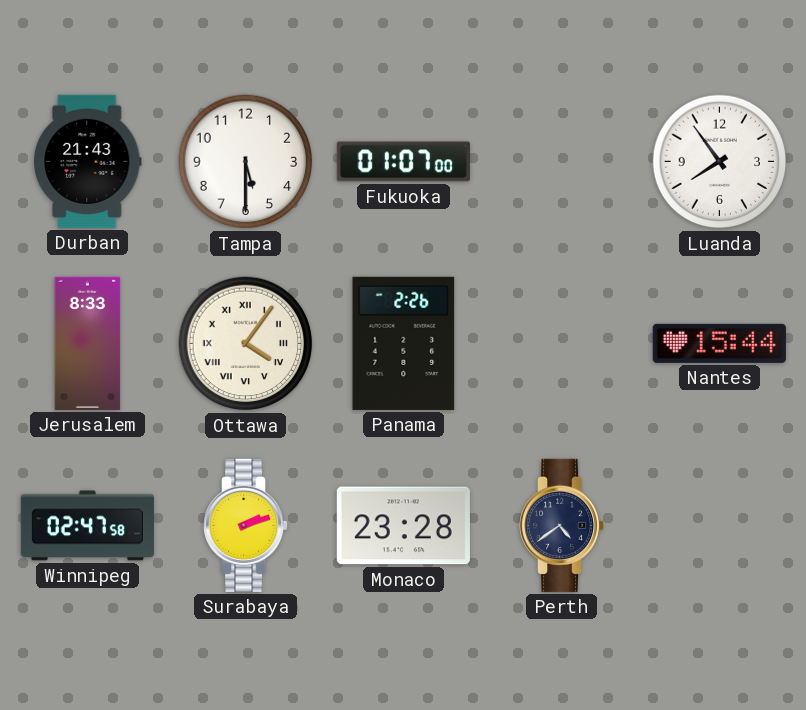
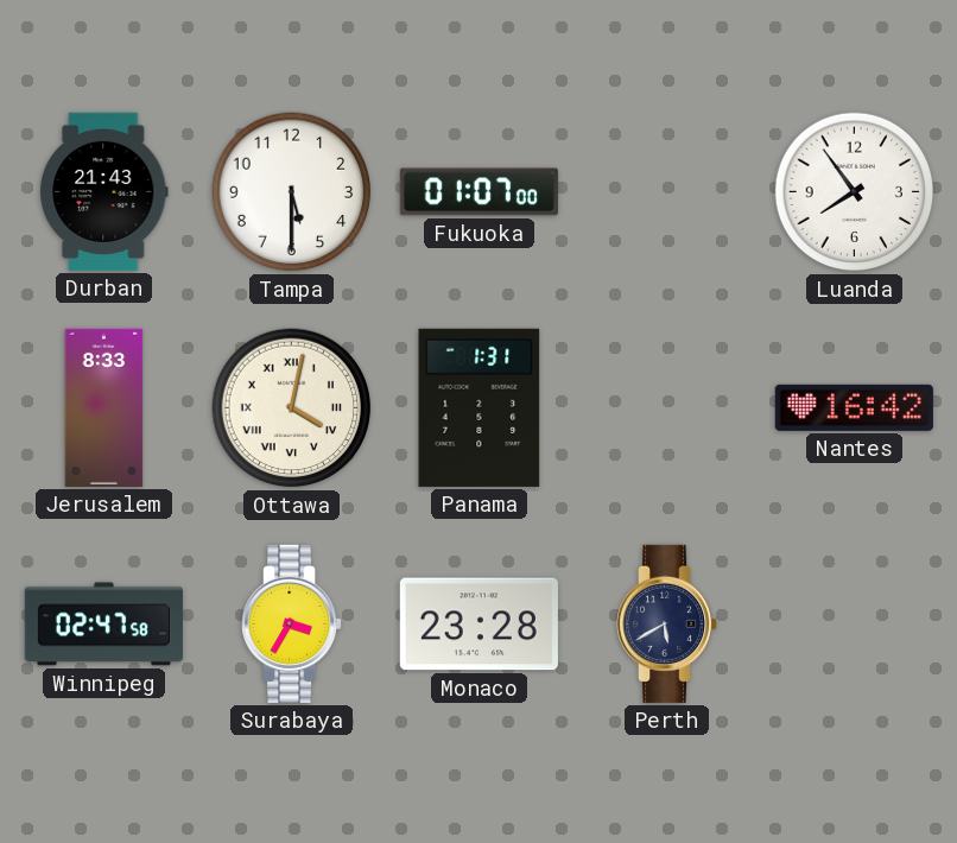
Ottawa: 4:06 -> 4:02 (292, 408)
Panama: 2:26 -> 1:31 (480, 407)
Nantes: 15:44 -> 16:42 (854, 407)
Surabaya: 2:12 -> 3:35 (292, 623)
Perth: 4:39 -> 5:40 (667, 623)
